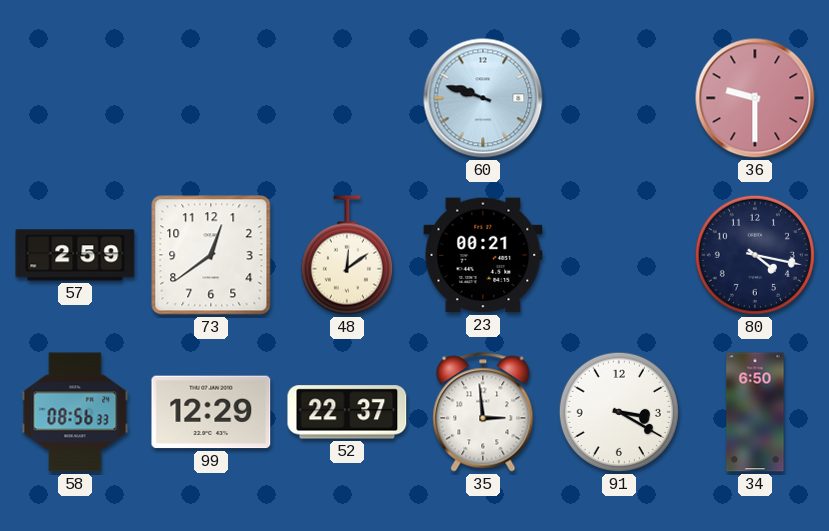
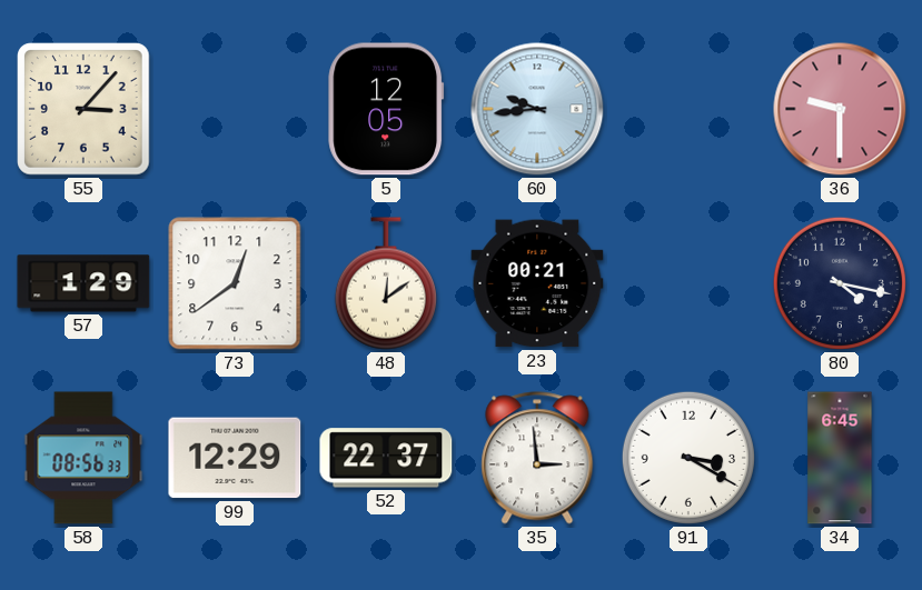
55: none -> 3:07 (83, 109)
5: none -> 12:05 (386, 109)
60: 9:48 -> 9:44 (537, 109)
57: 2:59 -> 1:29 (83, 283)
34: 6:50 -> 6:45 (840, 458)
